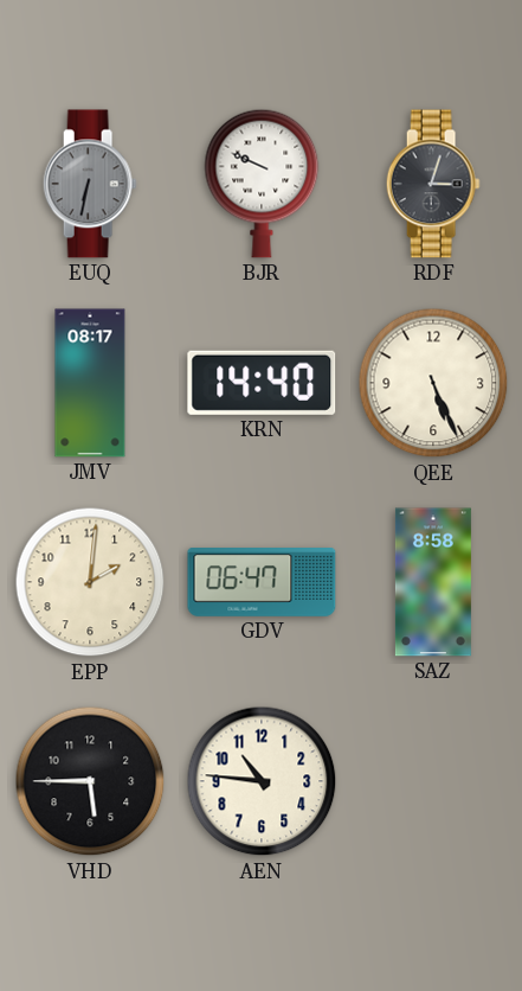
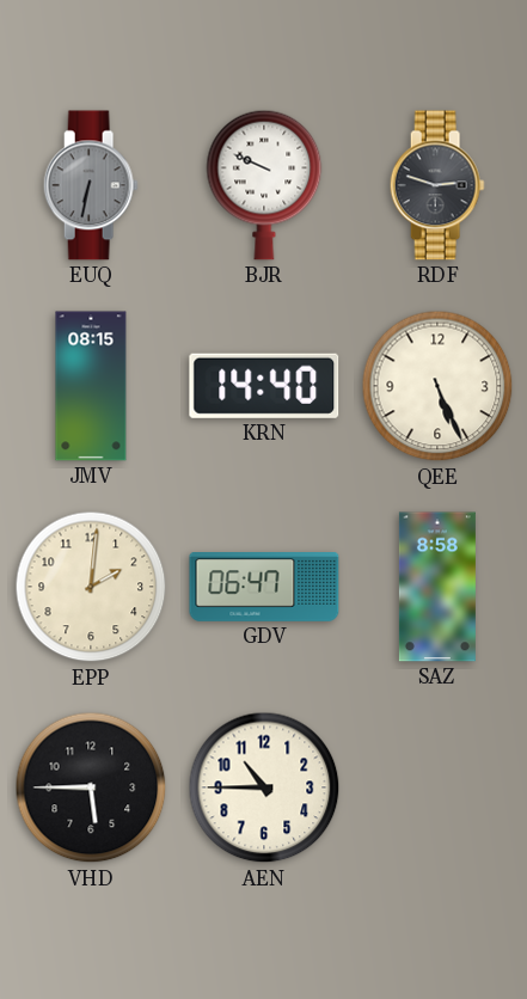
RDF: 3:03 -> 2:48 (437, 185)
JMV: 08:17 -> 08:15 (91, 386)
AEN: 10:46 -> 10:45 (264, 787)
